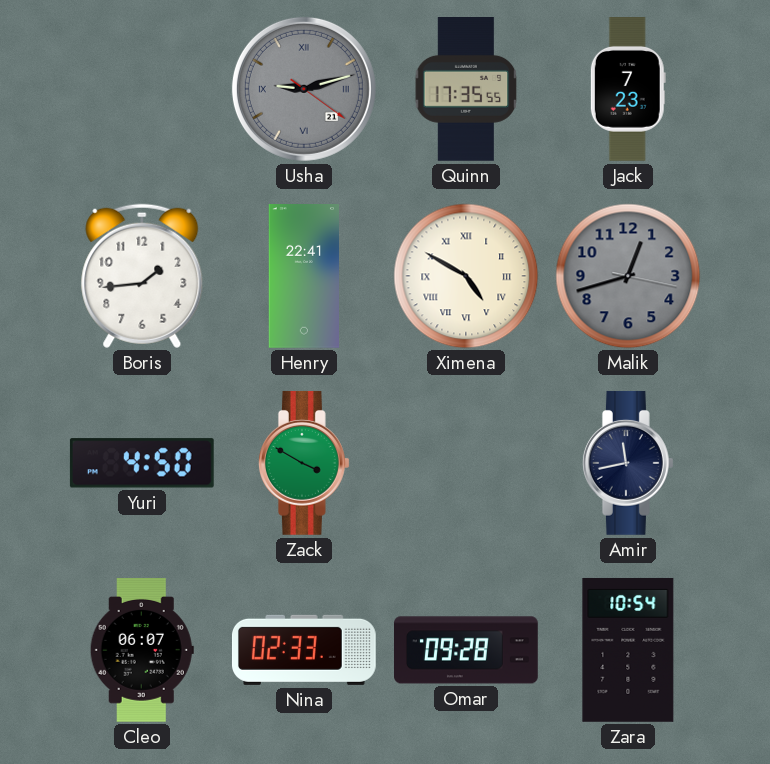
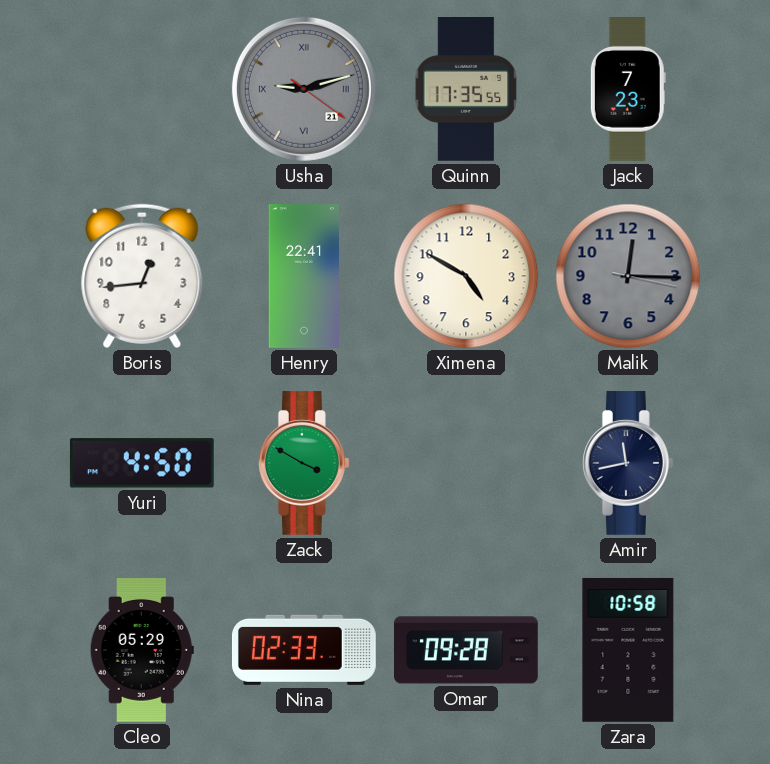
Boris: 1:44 -> 12:44 (142, 276)
Ximena numerals: Roman -> Arabic (466, 276)
Malik: 12:42 -> 12:15 (628, 276)
Cleo: 06:07 -> 05:29 (142, 651)
Zara: 10:54 -> 10:58 (628, 650)
